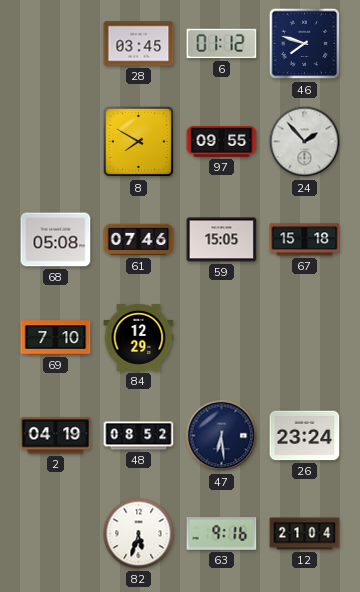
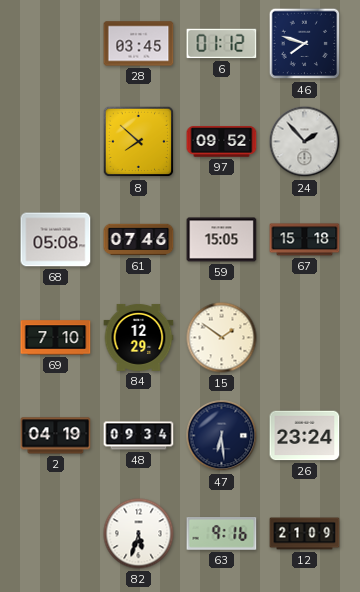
8: 7:50 -> 7:52 (139, 142)
97: 09:55 -> 09:52 (222, 142)
15: none -> 1:51 (222, 338)
48: 08:52 -> 09:34 (139, 436)
12: 21:04 -> 21:09 (305, 534)
